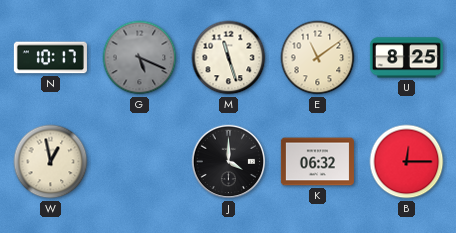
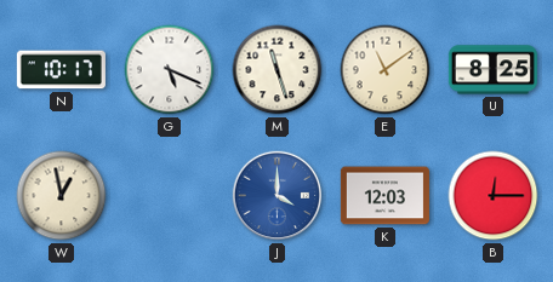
G dial: grey -> white (170, 70)
J dial: black -> blue (278, 196)
K: 06:32 -> 12:03 (384, 196)
